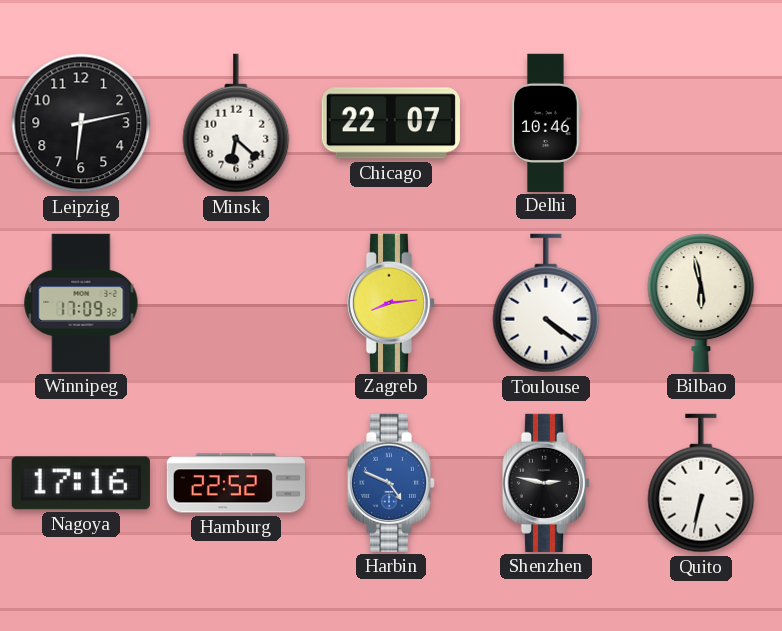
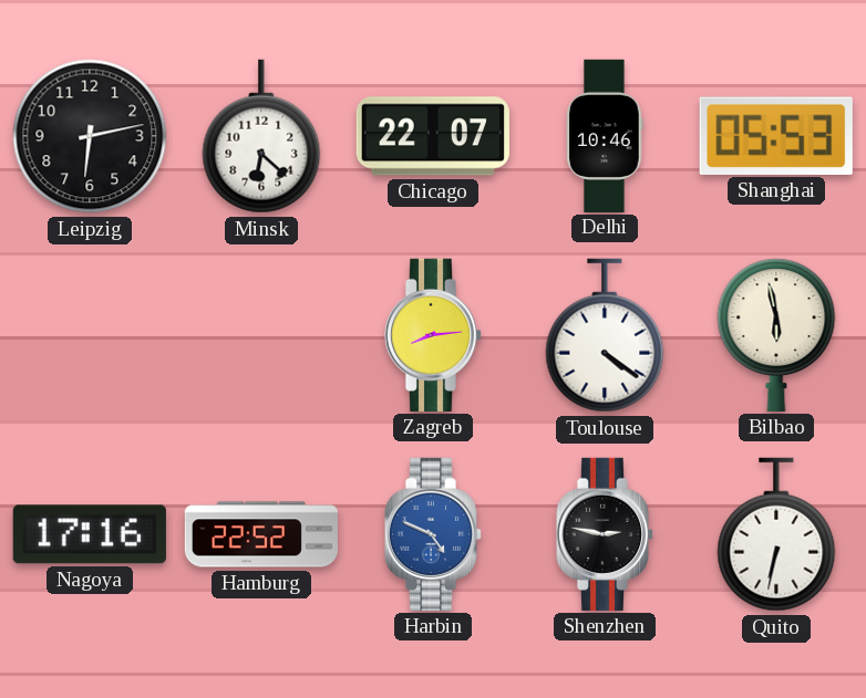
Shanghai: none -> 05:53 (776, 136)
Winnipeg: 17:09 -> none (81, 303)
